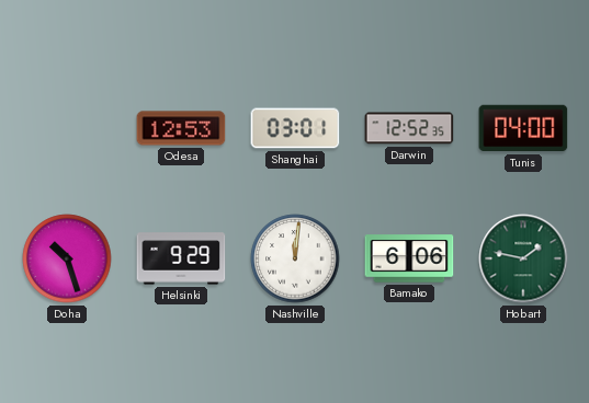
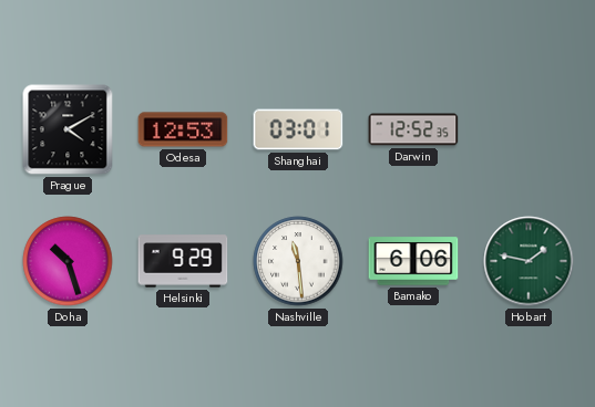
Prague: none -> 4:10 (68, 129)
Tunis: 04:00 -> none (523, 128)
Nashville: 12:01 -> 11:29 (298, 261)
